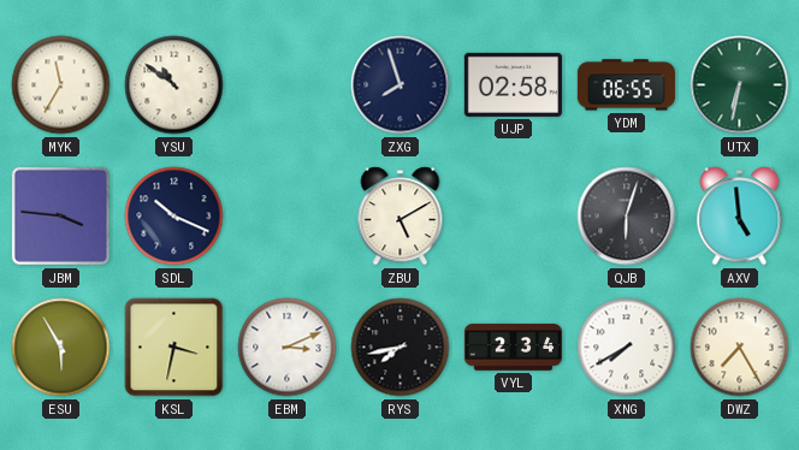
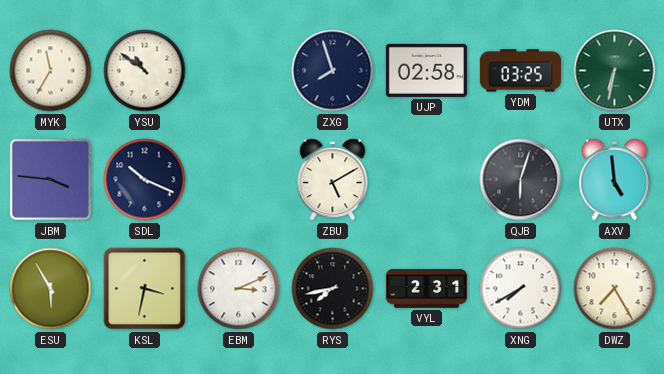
YDM: 06:55 -> 03:25 (520, 71)
VYL: 2:34 -> 2:31 (426, 289)
